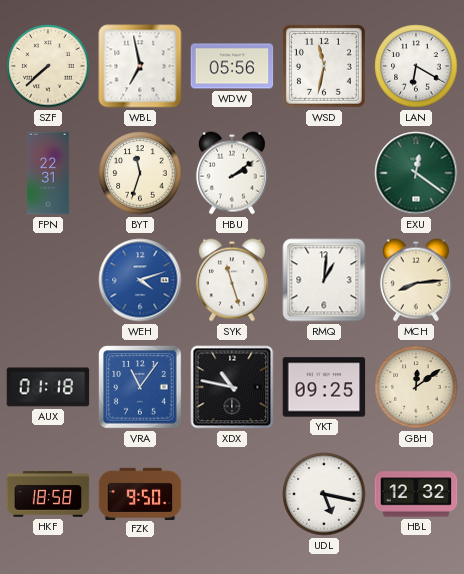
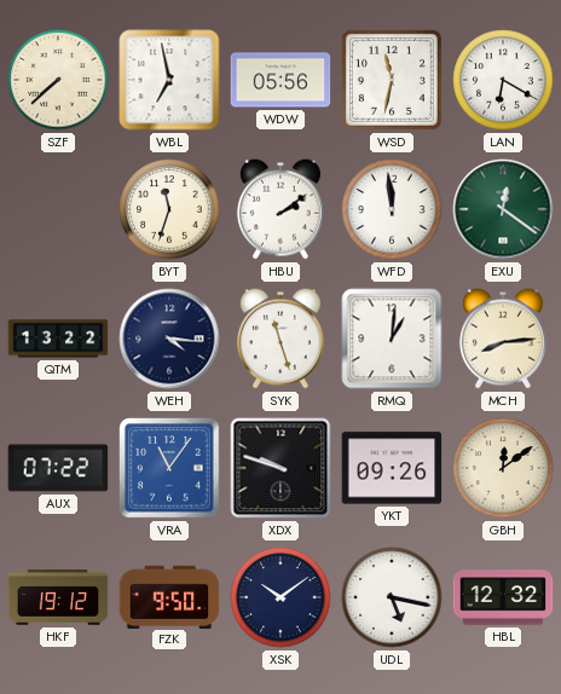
FPN: 22:31 -> none (48, 173)
WFD: none -> 11:59 (392, 209)
QTM: none -> 13:22 (58, 339)
WEH: 4:12 -> 4:16 (169, 339)
WEH dial: blue -> navy (169, 339)
AUX: 01:18 -> 07:22 (58, 468)
XDX: 10:47 -> 9:48 (280, 468)
YKT: 09:25 -> 09:26 (392, 468)
HKF: 18:58 -> 19:12 (58, 597)
XSK: none -> 10:09 (280, 597)
